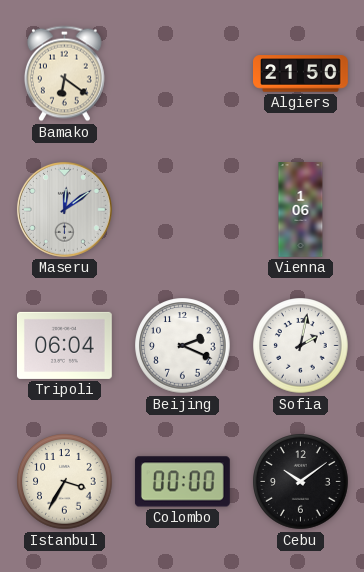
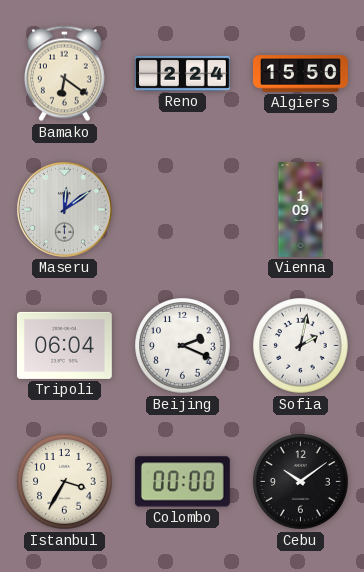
Reno: none -> 2:24 (183, 73)
Algiers: 21:50 -> 15:50 (301, 74)
Vienna: 1:06 -> 1:09 (301, 210)
